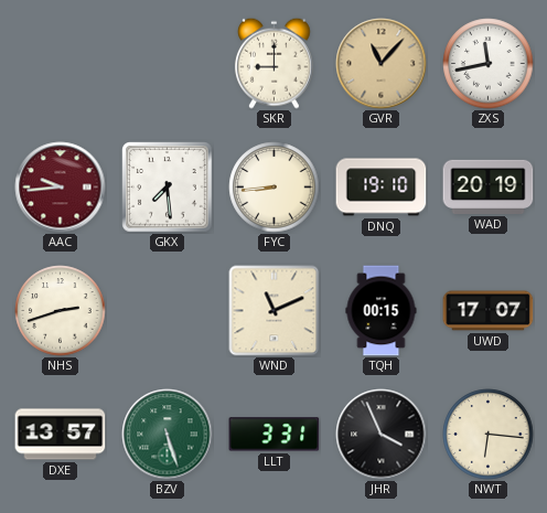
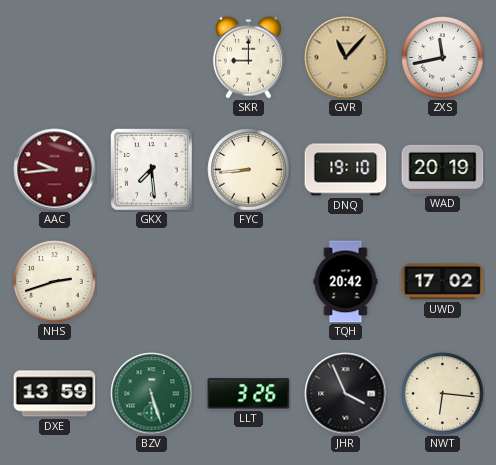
WND: 11:11 -> none (275, 311)
TQH: 00:15 -> 20:42 (346, 282)
UWD: 17:07 -> 17:02 (443, 282)
DXE: 13:57 -> 13:59 (55, 394)
LLT: 3:31 -> 3:26 (249, 394)
